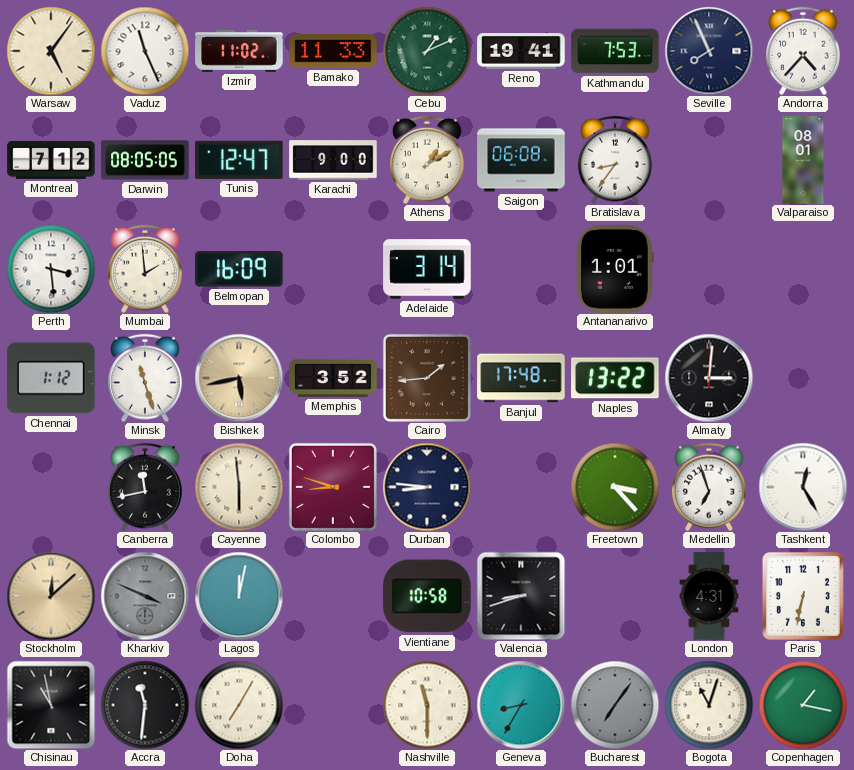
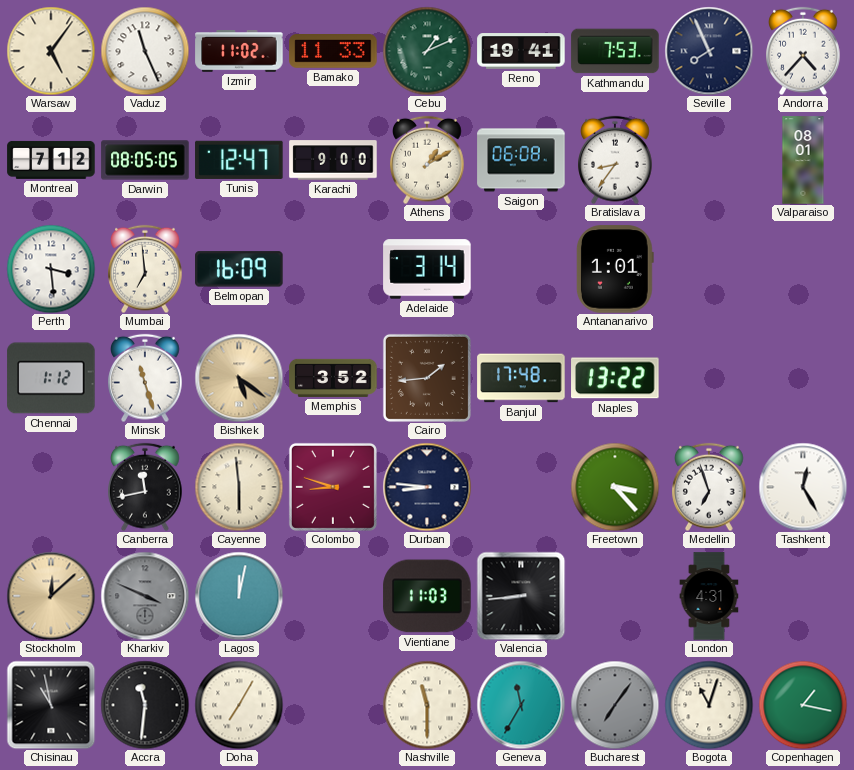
Mumbai: 1:59 -> 6:59 (145, 269)
Bishkek: 5:43 -> 5:21 (239, 378)
Almaty: 3:01 -> none (709, 378)
Vientiane: 10:58 -> 11:03 (427, 596)
Valencia: 8:42 -> 8:44 (521, 596)
Paris: 6:32 -> none (803, 596)
Geneva: 8:35 -> 11:35 (521, 705)
